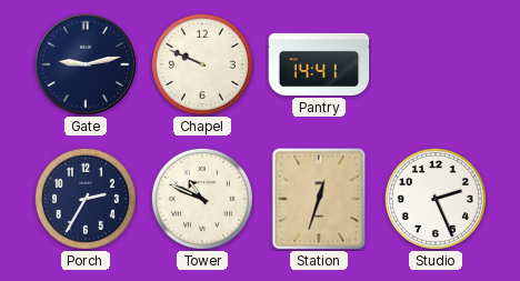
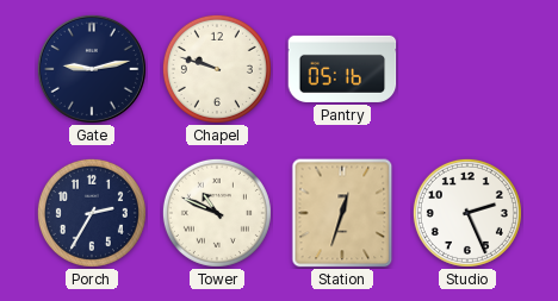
Chapel: 9:49 -> 9:48 (217, 69)
Pantry: 14:41 -> 05:16 (342, 69)
